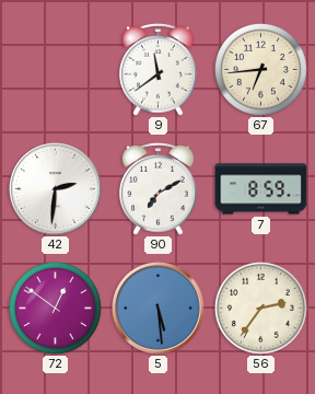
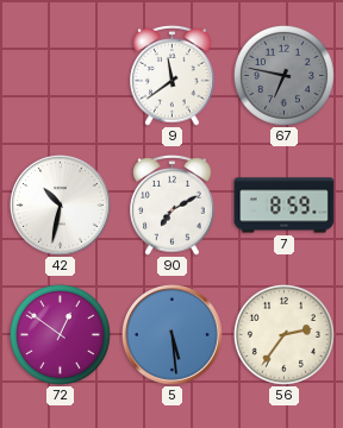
67: 6:44 -> 6:47 (283, 75)
67 dial: cream -> grey (283, 75)
42: 2:31 -> 10:32 (61, 206)
